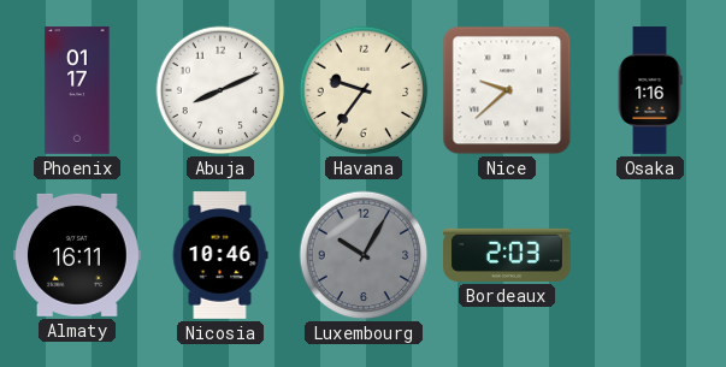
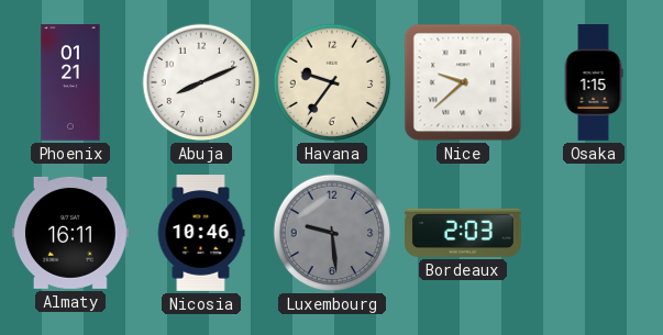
Phoenix: 01:17 -> 01:21 (70, 82)
Osaka: 1:16 -> 1:15 (594, 82)
Luxembourg: 10:05 -> 9:29 (332, 233)
